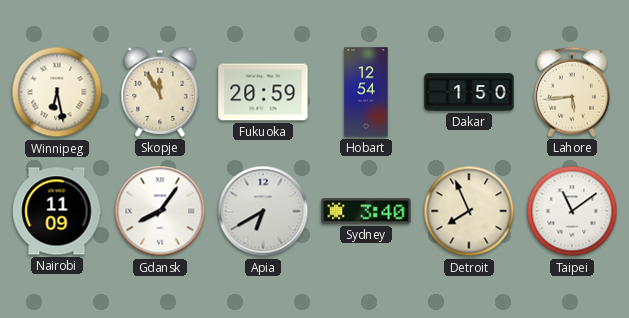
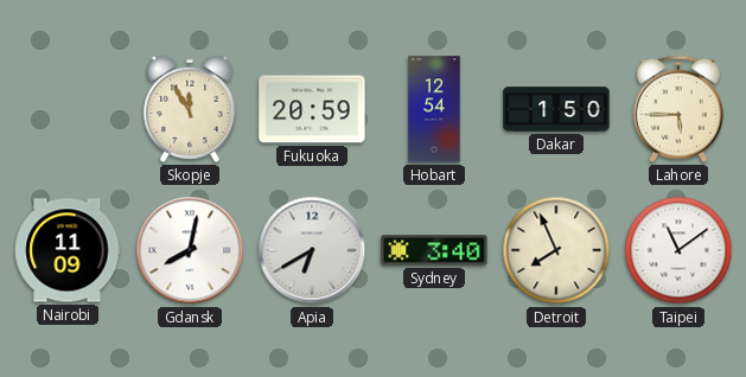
Winnipeg: 6:28 -> none (57, 92)
Lahore: 5:44 -> 5:45 (678, 109)
Gdansk: 8:06 -> 8:02 (190, 250)
